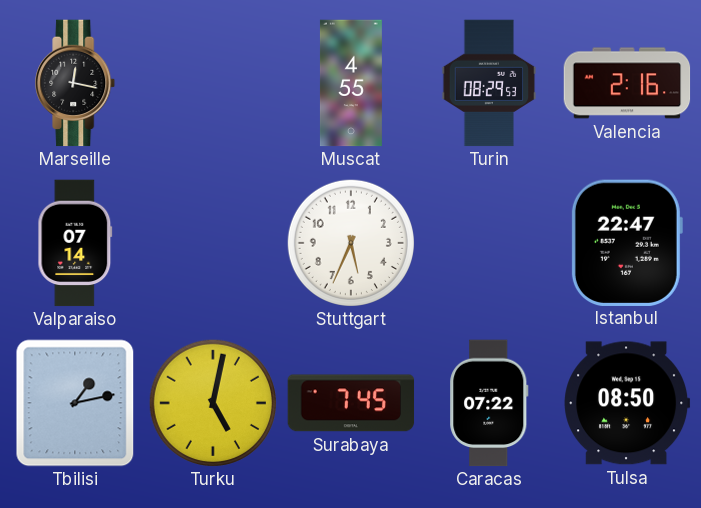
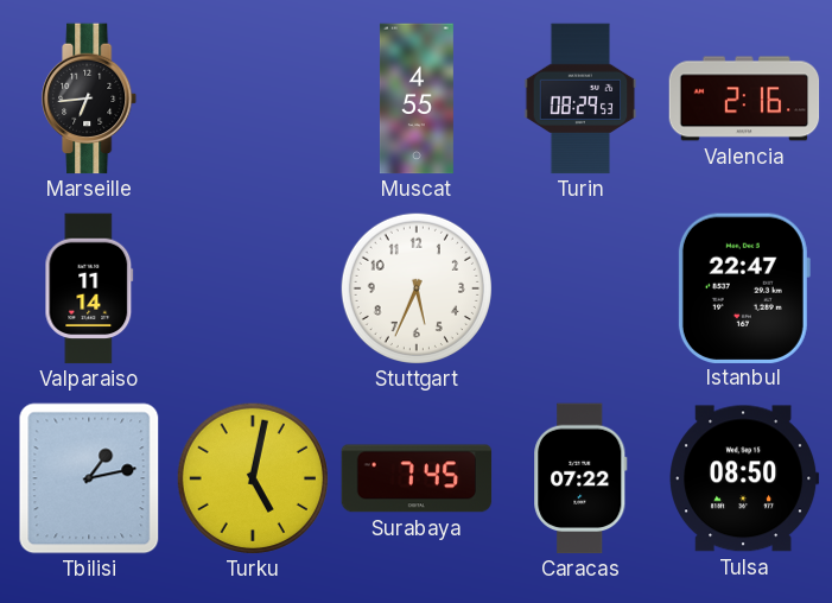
Marseille: 12:17 -> 6:44 (90, 99)
Valparaiso: 07:14 -> 11:14 (89, 288)
